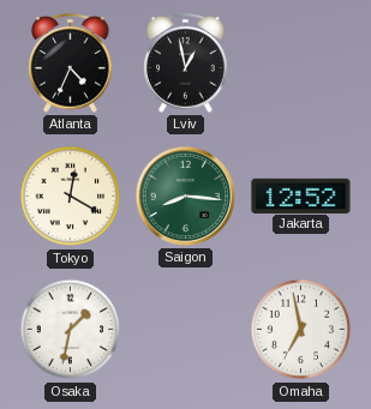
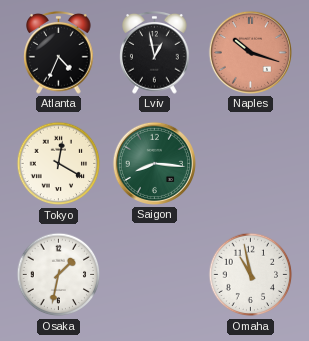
Naples: none -> 10:18 (250, 52)
Jakarta: 12:52 -> none (301, 196)
Omaha: 6:58 -> 10:58 (251, 275)
